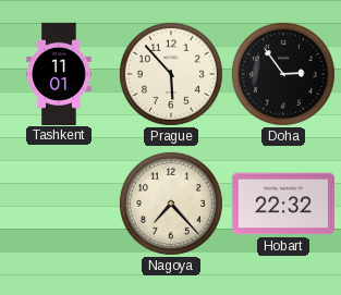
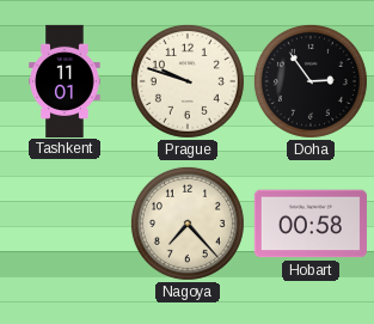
Prague: 5:53 -> 9:48 (188, 81)
Hobart: 22:32 -> 00:58 (311, 224)
